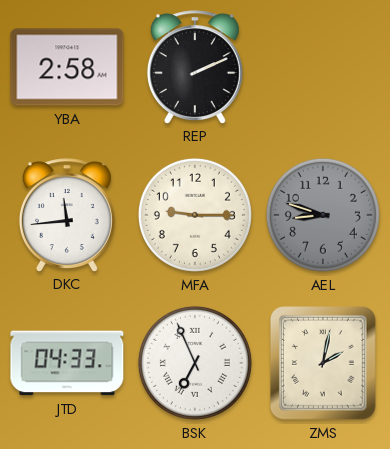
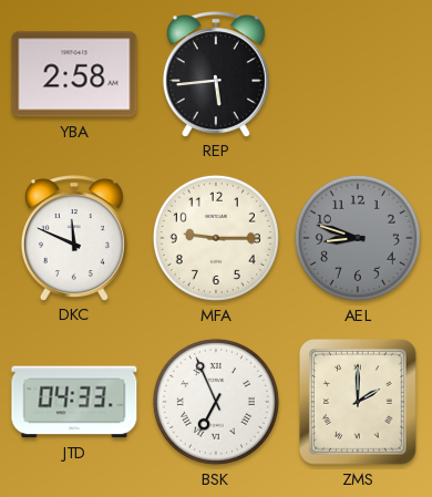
REP: 2:11 -> 5:44 (216, 74)
DKC: 11:44 -> 11:49 (74, 238)
ZMS: 2:02 -> 2:00 (359, 403)
